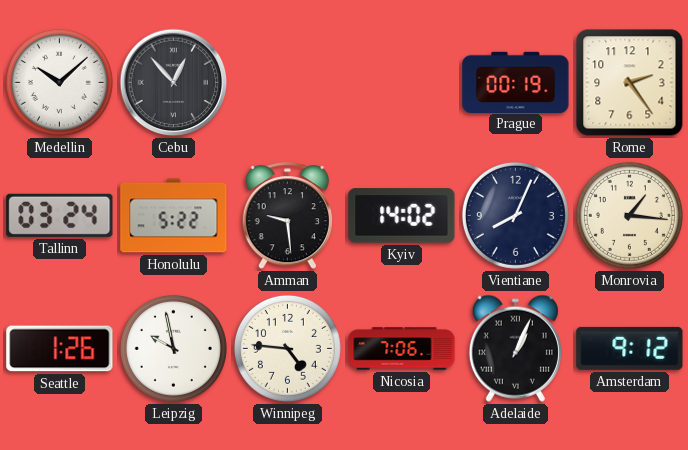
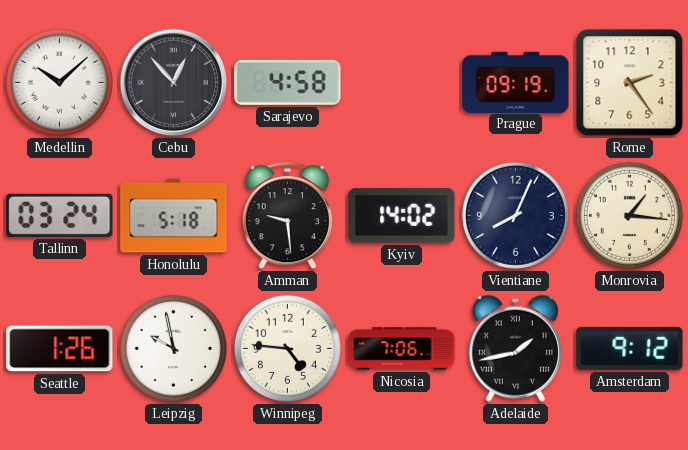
Sarajevo: none -> 4:58 (288, 82)
Prague: 00:19 -> 09:19 (516, 82)
Honolulu: 5:22 -> 5:18 (174, 216)
Adelaide: 1:04 -> 1:43 (515, 348)
